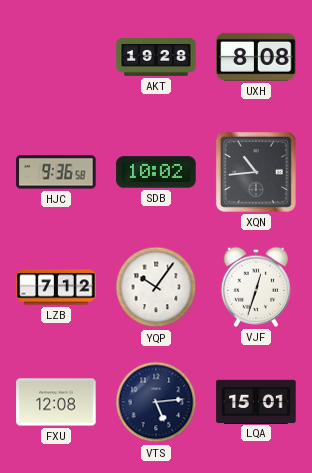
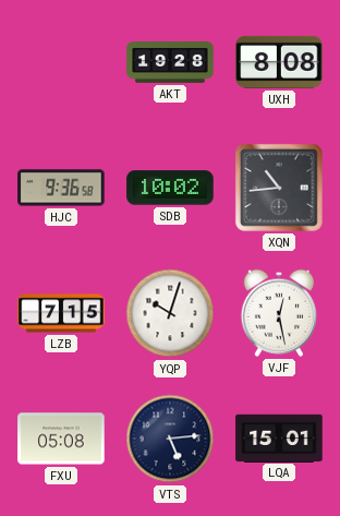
LZB: 7:12 -> 7:15 (61, 313)
YQP: 10:06 -> 10:03 (170, 313)
VJF: 12:33 -> 12:28 (278, 313)
FXU: 12:08 -> 05:08 (61, 439)
